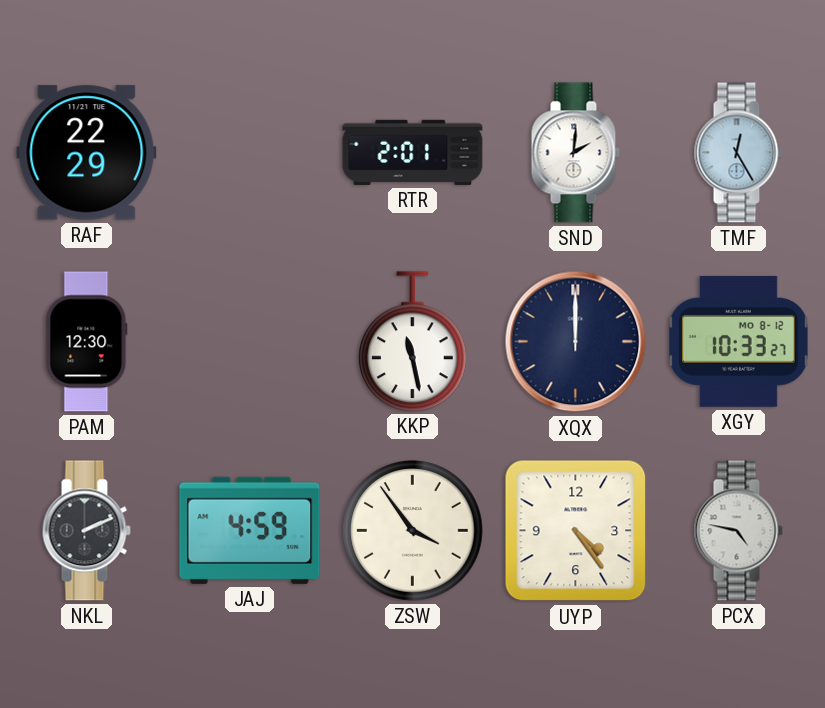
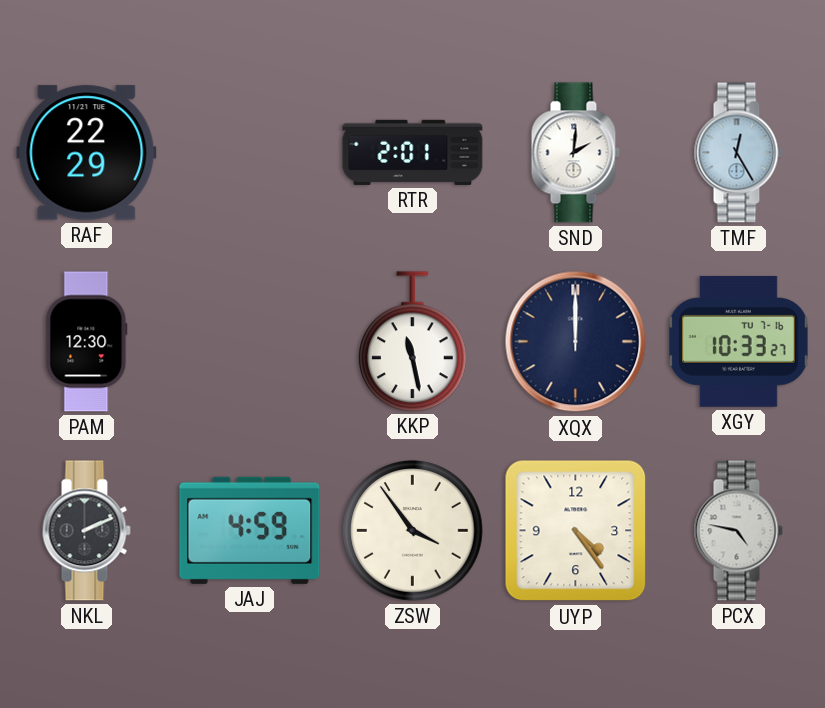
XGY date: MO 8-12 -> TU 7-16 (738, 341)
